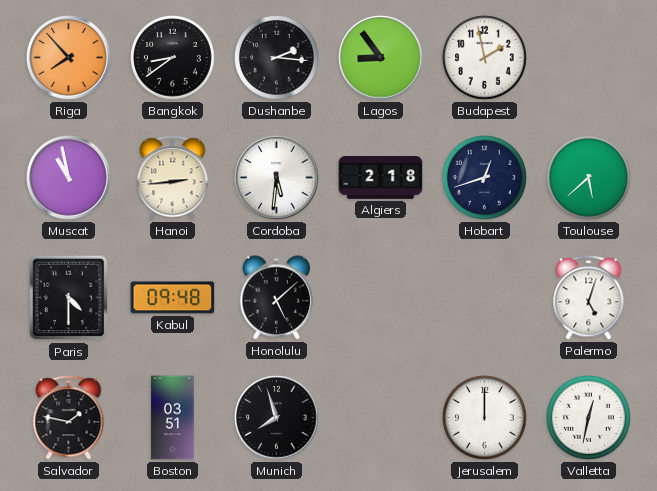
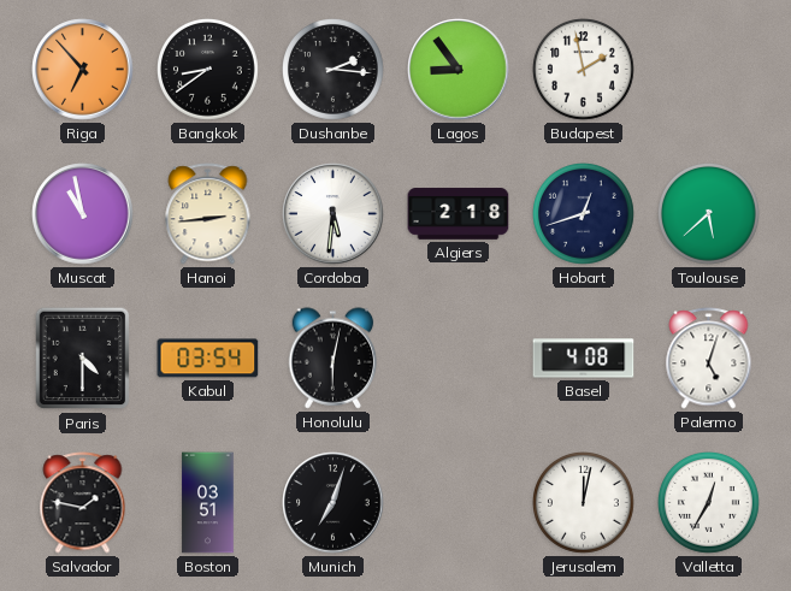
Riga: 7:53 -> 6:53 (83, 70)
Kabul: 09:48 -> 03:54 (208, 359)
Honolulu: 5:08 -> 6:02 (333, 359)
Basel: none -> 4:08 (584, 359)
Munich: 7:57 -> 7:03 (333, 503)
Jerusalem: 12:00 -> 12:02 (584, 503)
Valletta: 12:32 -> 12:35 (709, 503)
